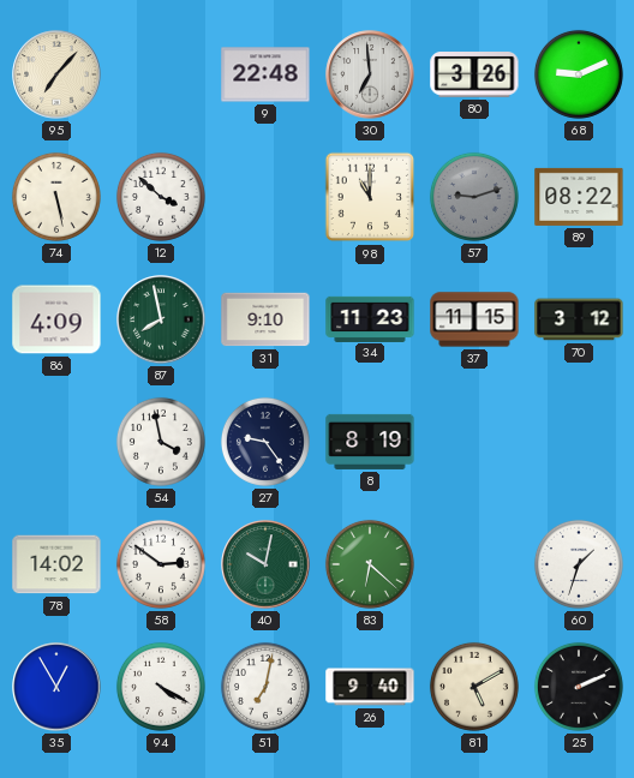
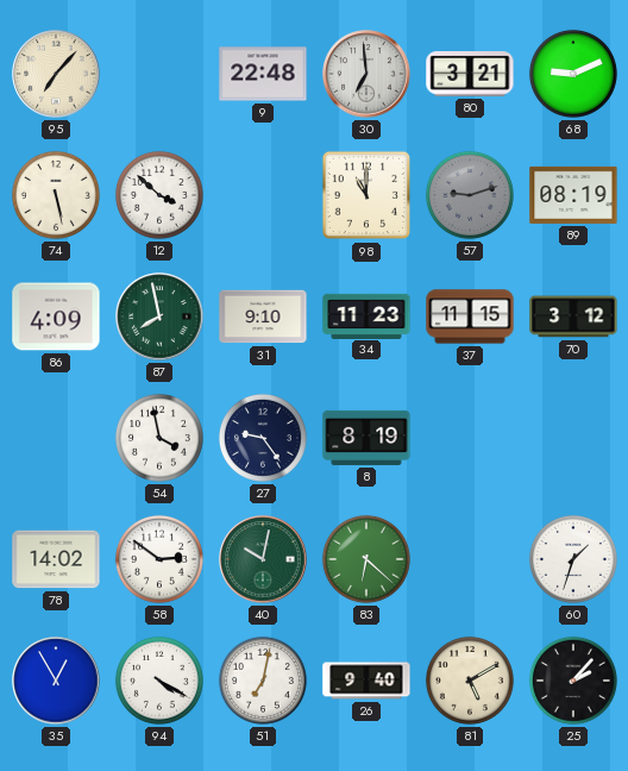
80: 3:26 -> 3:21 (470, 75)
89: 08:22 -> 08:19 (573, 195)
25: 2:11 -> 2:07 (573, 681)
